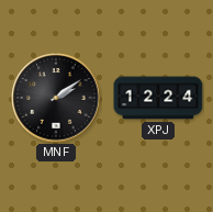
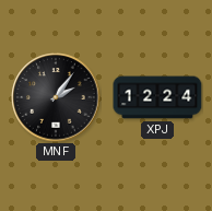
MNF: 2:09 -> 2:06 (56, 97)
